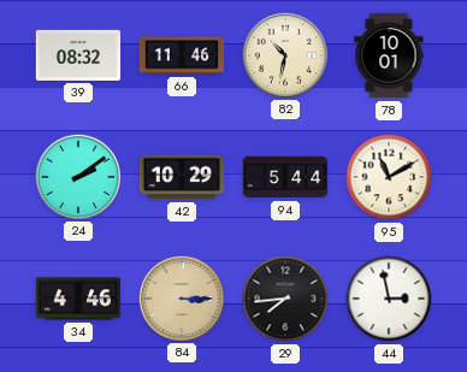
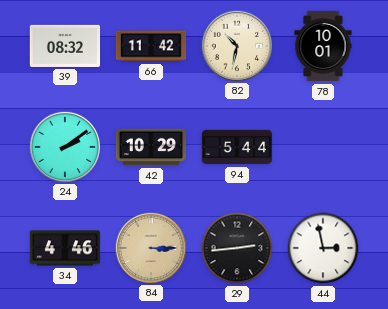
66: 11:46 -> 11:42 (151, 46)
95: 11:10 -> none (389, 177)
29: 7:44 -> 2:44 (237, 248)
